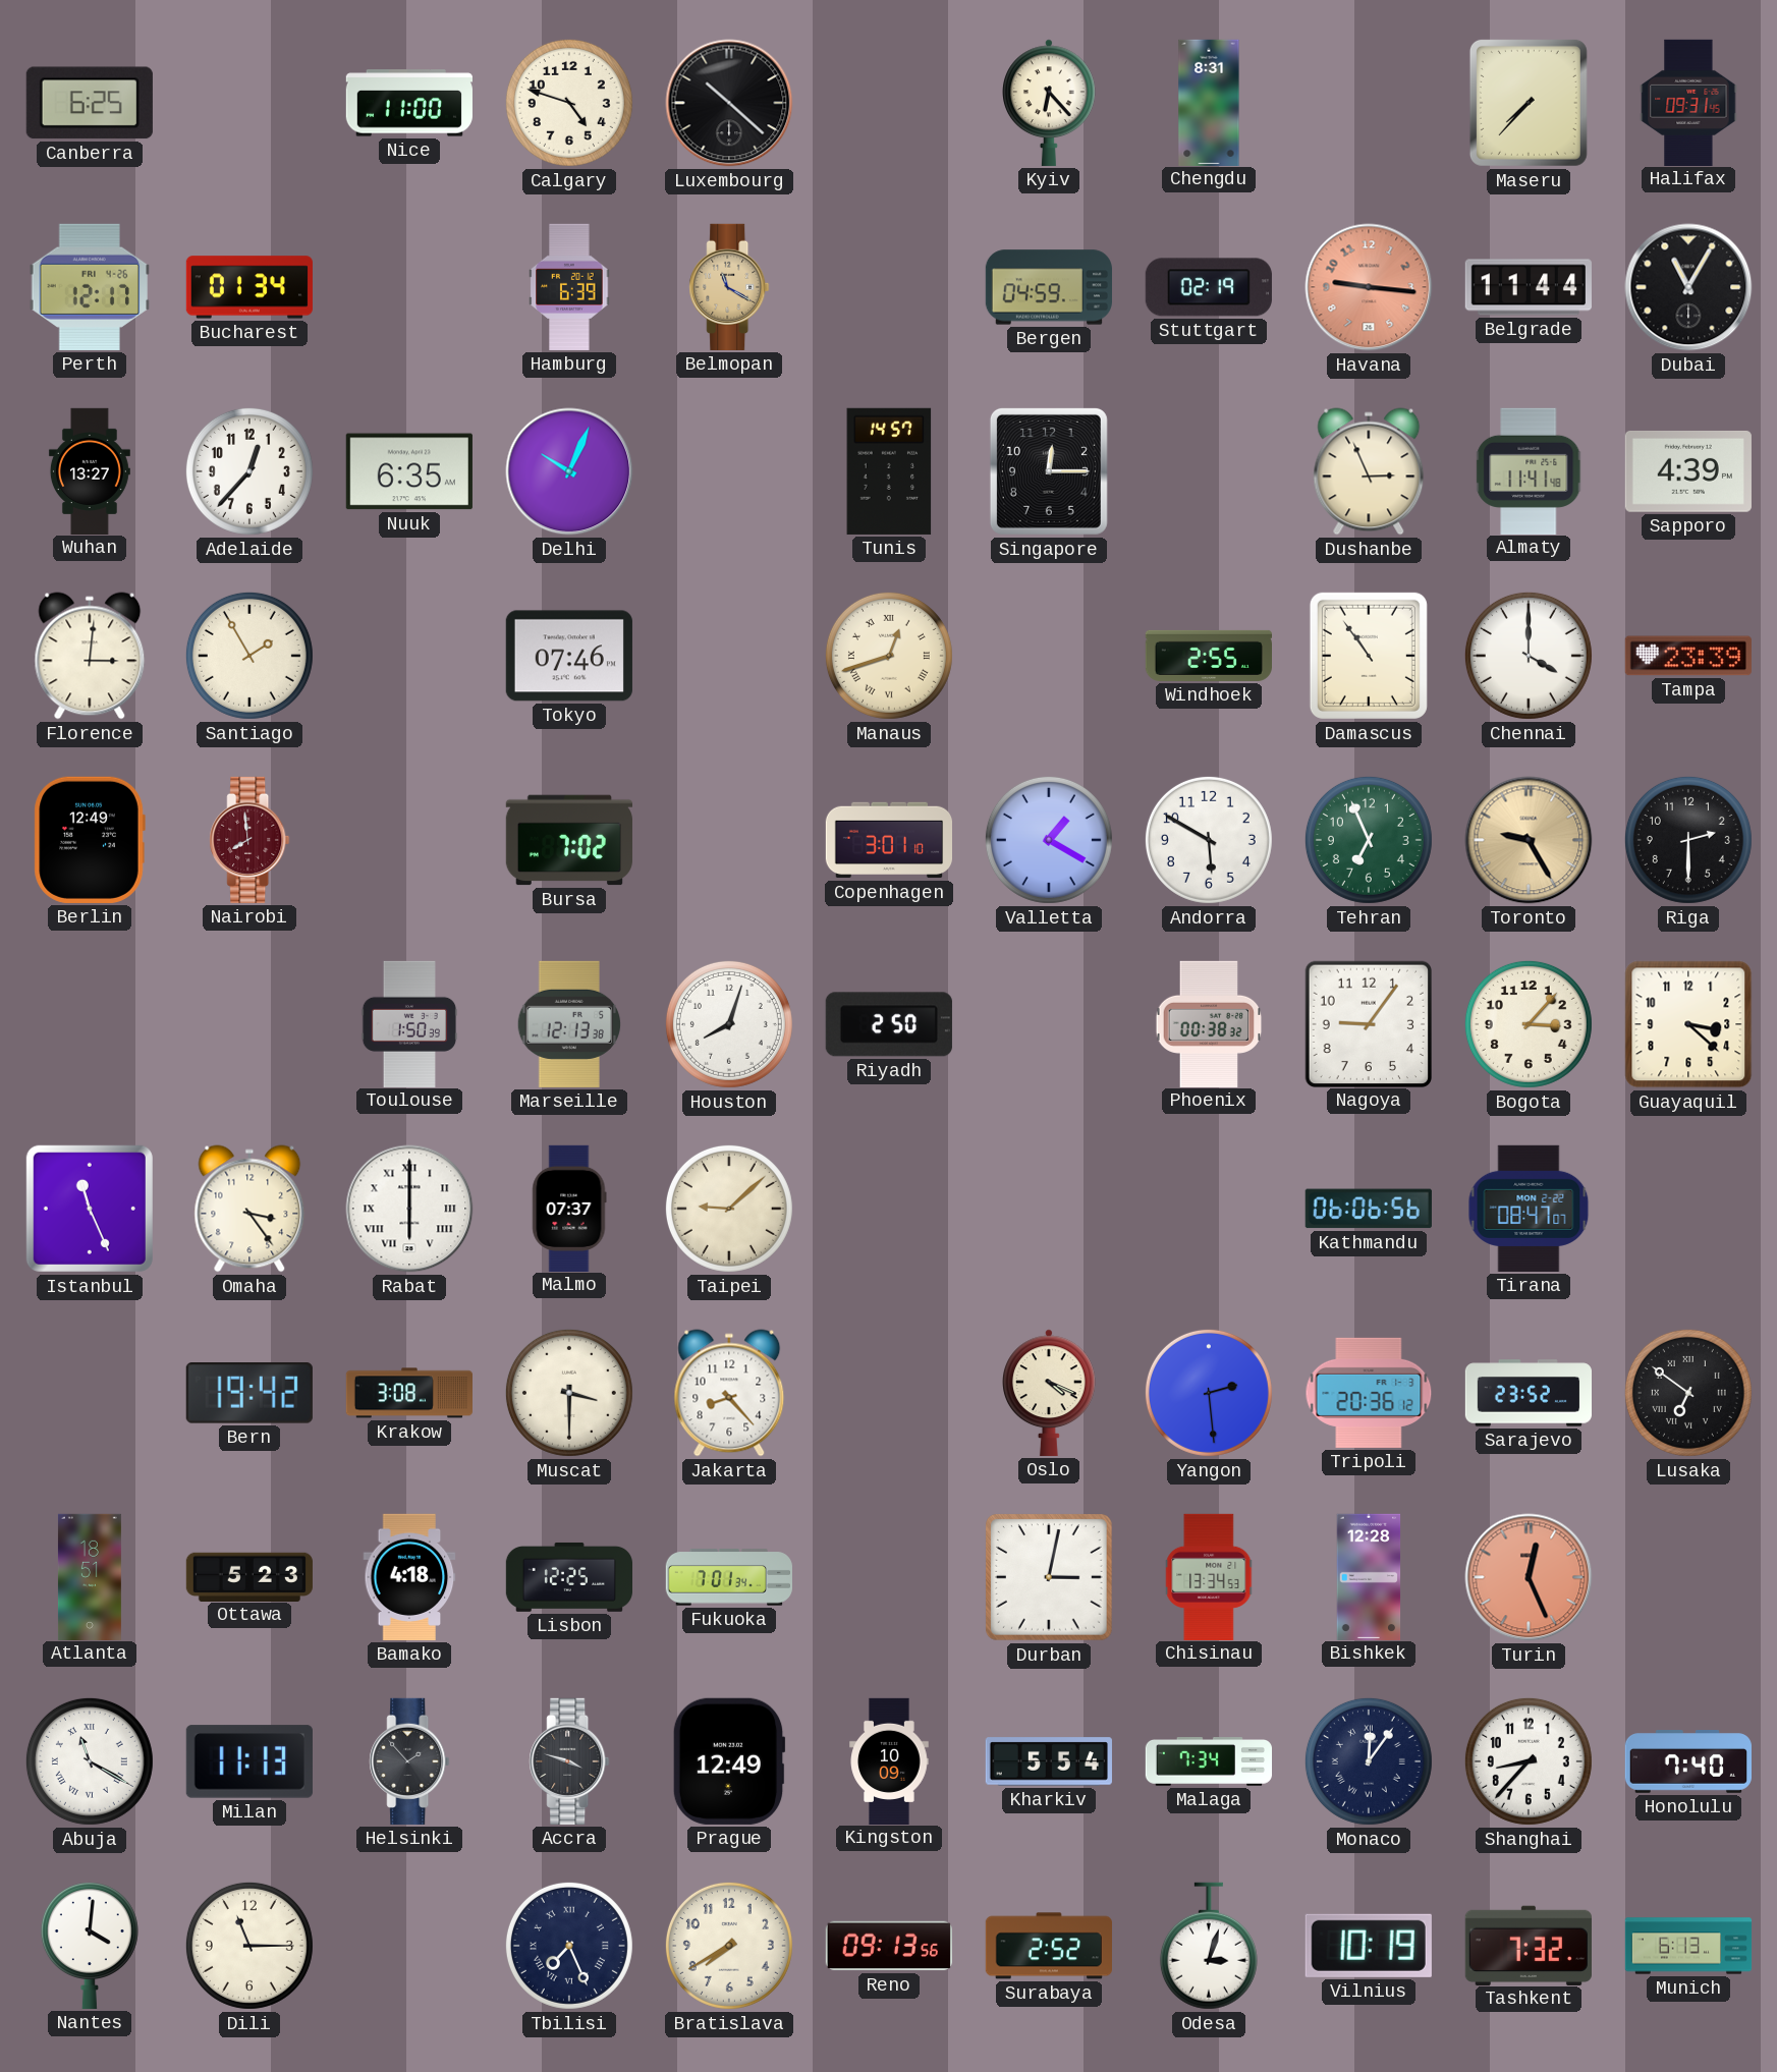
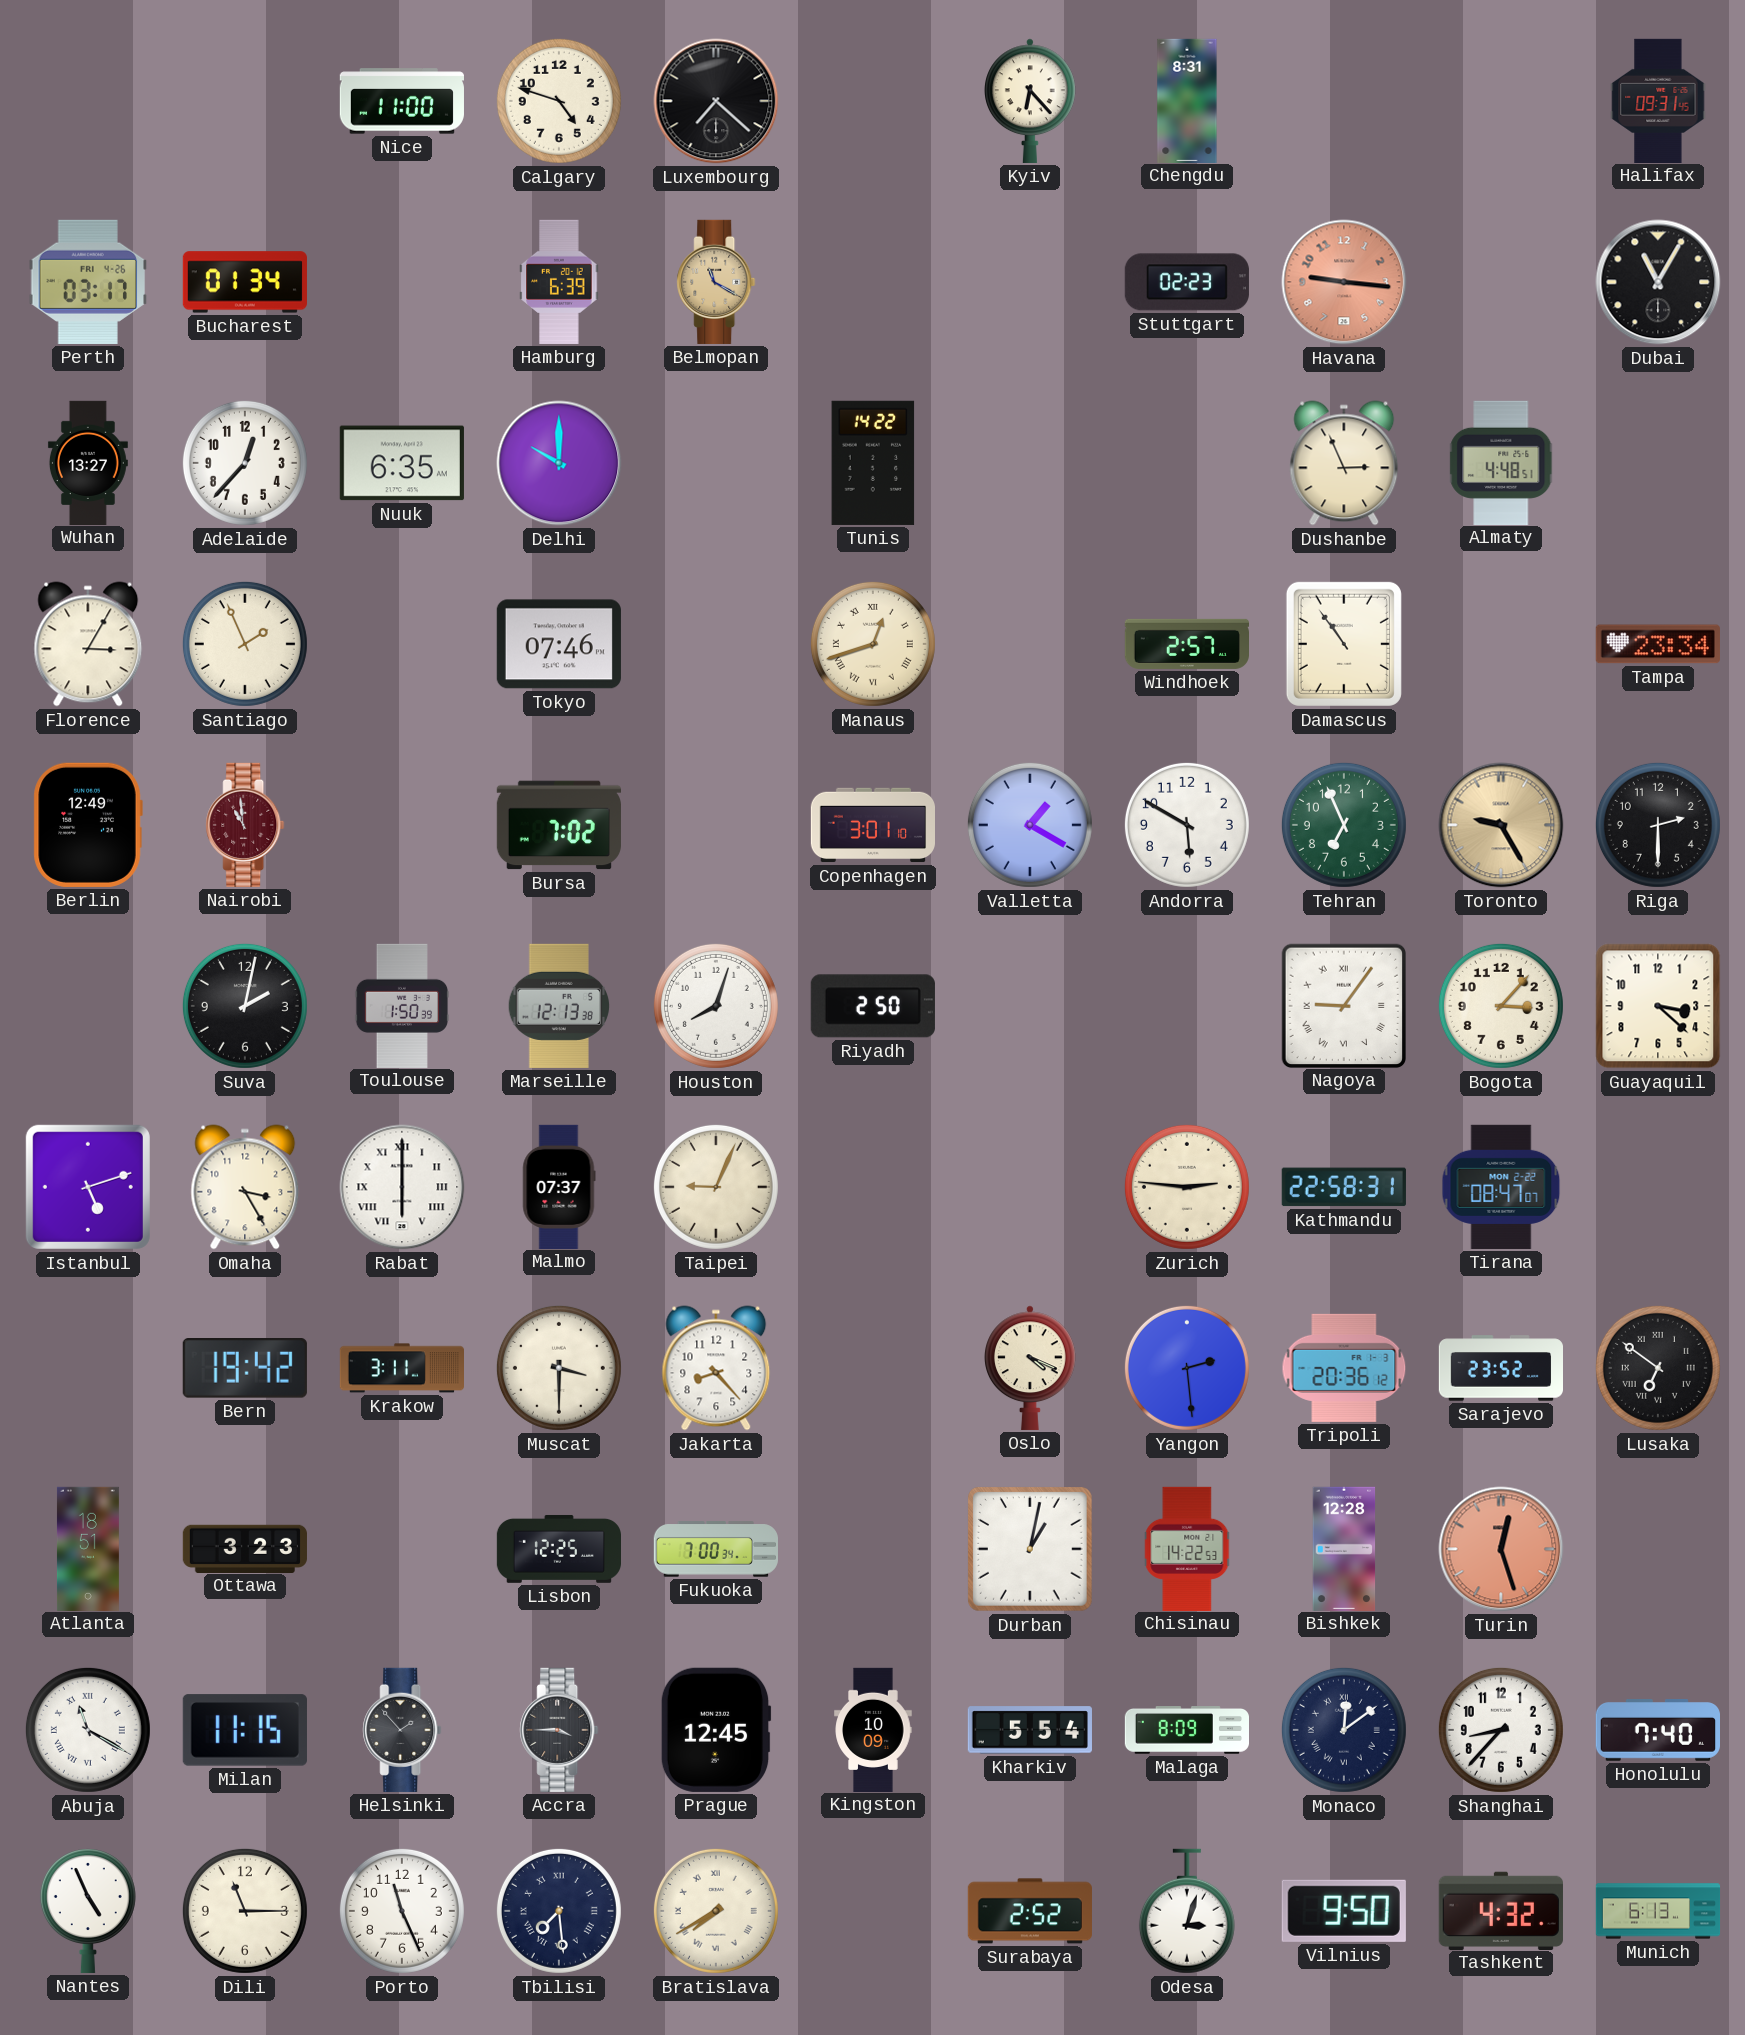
Canberra: 6:25 -> none (90, 103)
Luxembourg: 10:22 -> 7:22 (716, 101)
Maseru: 7:37 -> none (1529, 103)
Perth: 12:17 -> 03:17 (88, 282)
Bergen: 04:59 -> none (1049, 287)
Stuttgart: 02:19 -> 02:23 (1187, 282)
Belgrade: 11:44 -> none (1529, 287)
Delhi: 10:04 -> 10:00 (559, 463)
Tunis: 14:57 -> 14:22 (873, 463)
Singapore: 12:15 -> none (1049, 471)
Almaty: 11:41 -> 4:48 (1502, 462)
Sapporo: 4:39 -> none (1688, 471)
Florence: 3:01 -> 3:05 (88, 644)
Santiago: 1:55 -> 1:56 (245, 644)
Windhoek: 2:55 -> 2:57 (1186, 644)
Chennai: 4:00 -> none (1529, 656)
Tampa: 23:39 -> 23:34 (1658, 644)
Nairobi: 7:59 -> 10:59 (245, 825)
Suva: none -> 2:02 (245, 1006)
Phoenix: 00:38 -> none (1209, 1023)
Nagoya numerals: Arabic -> Roman (1343, 1005)
Istanbul: 11:26 -> 5:12 (88, 1187)
Omaha: 3:24 -> 3:25 (245, 1187)
Taipei: 9:08 -> 9:04 (716, 1187)
Zurich: none -> 2:46 (1187, 1187)
Kathmandu: 06:06 -> 22:58 (1344, 1187)
Krakow: 3:08 -> 3:11 (401, 1368)
Ottawa: 5:23 -> 3:23 (244, 1548)
Bamako: 4:18 -> none (409, 1577)
Fukuoka: 7:01 -> 7:00 (715, 1549)
Durban: 3:02 -> 1:02 (1031, 1550)
Chisinau: 13:34 -> 14:22 (1188, 1548)
Turin: 12:26 -> 12:27 (1501, 1549)
Milan: 11:13 -> 11:15 (245, 1730)
Accra: 3:48 -> 3:45 (559, 1730)
Prague: 12:49 -> 12:45 (716, 1730)
Malaga: 7:34 -> 8:09 (1186, 1731)
Monaco: 12:06 -> 12:09 (1344, 1730)
Nantes: 4:01 -> 4:56 (88, 1911)
Porto: none -> 11:26 (402, 1911)
Tbilisi: 7:26 -> 7:29 (559, 1911)
Bratislava numerals: Arabic -> Roman (716, 1911)
Reno: 09:13 -> none (889, 1946)
Vilnius: 10:19 -> 9:50 (1344, 1911)
Tashkent: 7:32 -> 4:32 (1501, 1910)
